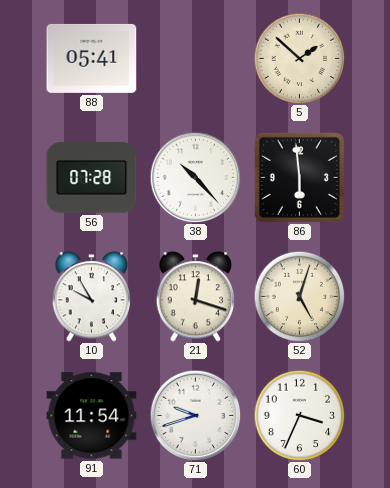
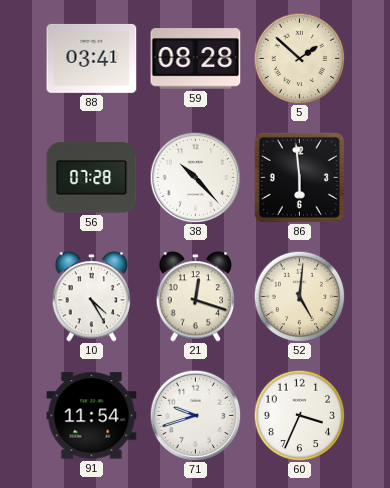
88: 05:41 -> 03:41 (92, 58)
59: none -> 08:28 (196, 59)
10: 9:55 -> 4:25 (92, 297)
52: 5:03 -> 5:01 (299, 296)
